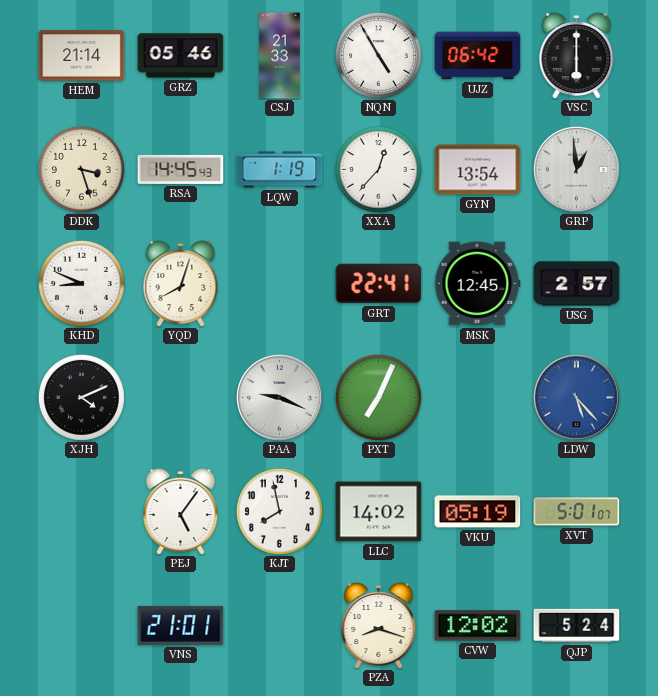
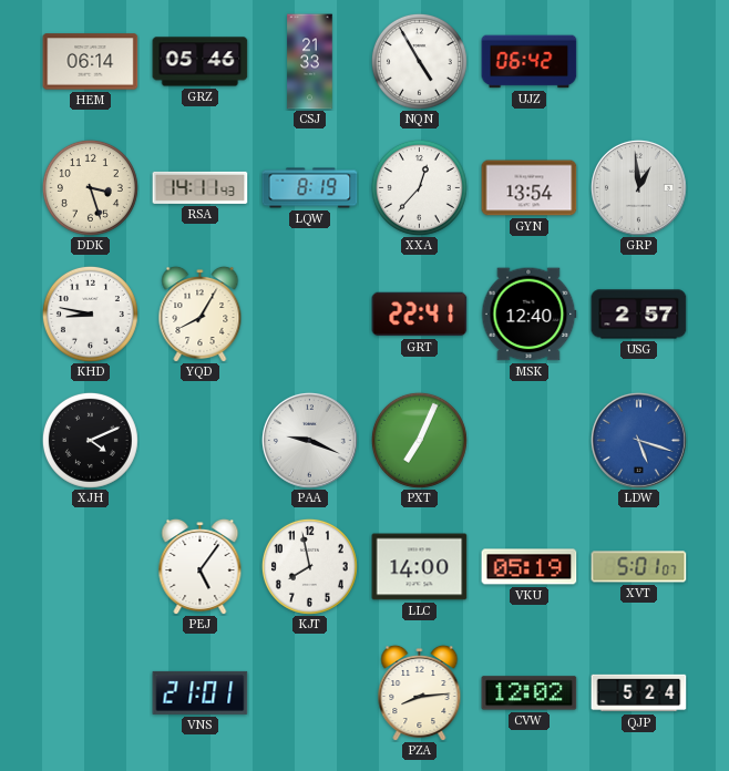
HEM: 21:14 -> 06:14 (91, 62)
VSC: 6:00 -> none (577, 55)
RSA: 14:45 -> 14:11 (201, 187)
LQW: 1:19 -> 8:19 (310, 188)
KHD: 8:49 -> 8:47 (90, 313)
YQD: 8:03 -> 8:05 (201, 313)
MSK: 12:45 -> 12:40 (528, 315)
LDW: 5:23 -> 5:18 (638, 440)
LLC: 14:02 -> 14:00 (420, 567)
PZA: 8:18 -> 8:14 (420, 692)
